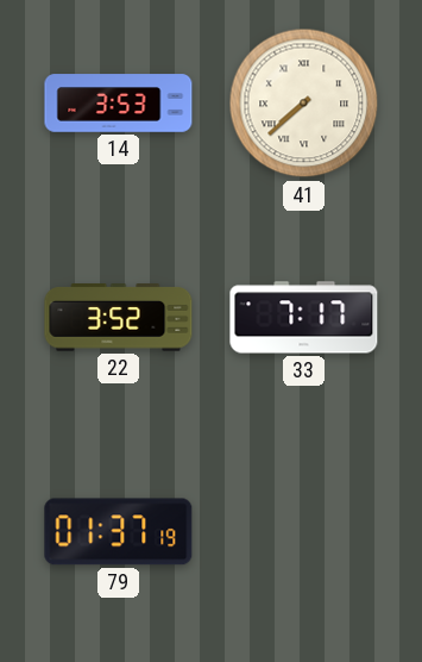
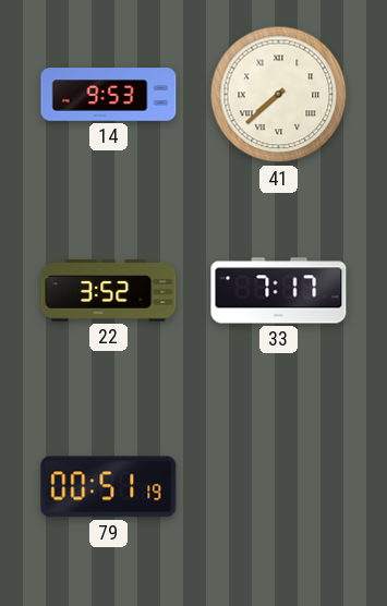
14: 3:53 -> 9:53 (109, 95)
79: 01:37 -> 00:51 (109, 487)
